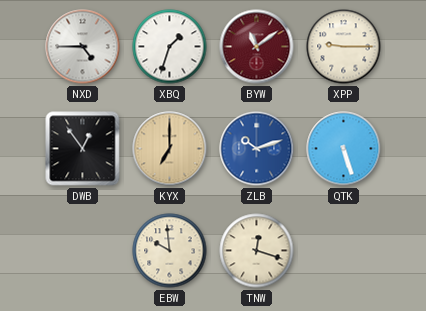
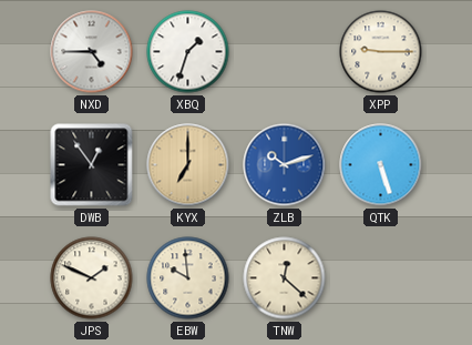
BYW: 11:09 -> none (257, 47)
JPS: none -> 1:49 (92, 278)
TNW: 12:18 -> 12:22 (285, 278)
